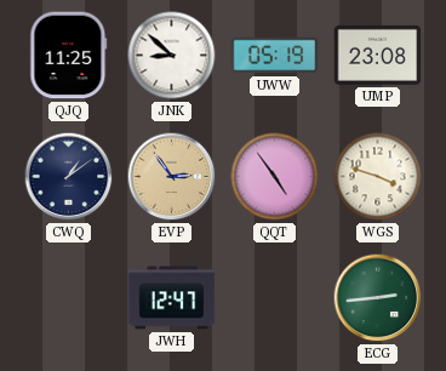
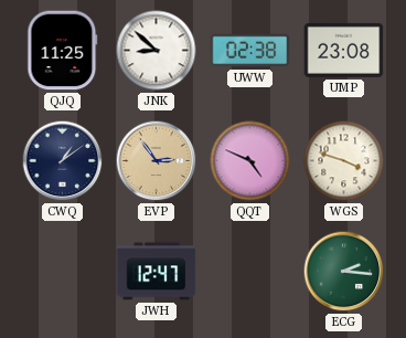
UWW: 05:19 -> 02:38 (250, 51)
QQT: 4:54 -> 4:49 (250, 161)
ECG: 2:44 -> 2:16 (344, 272)
